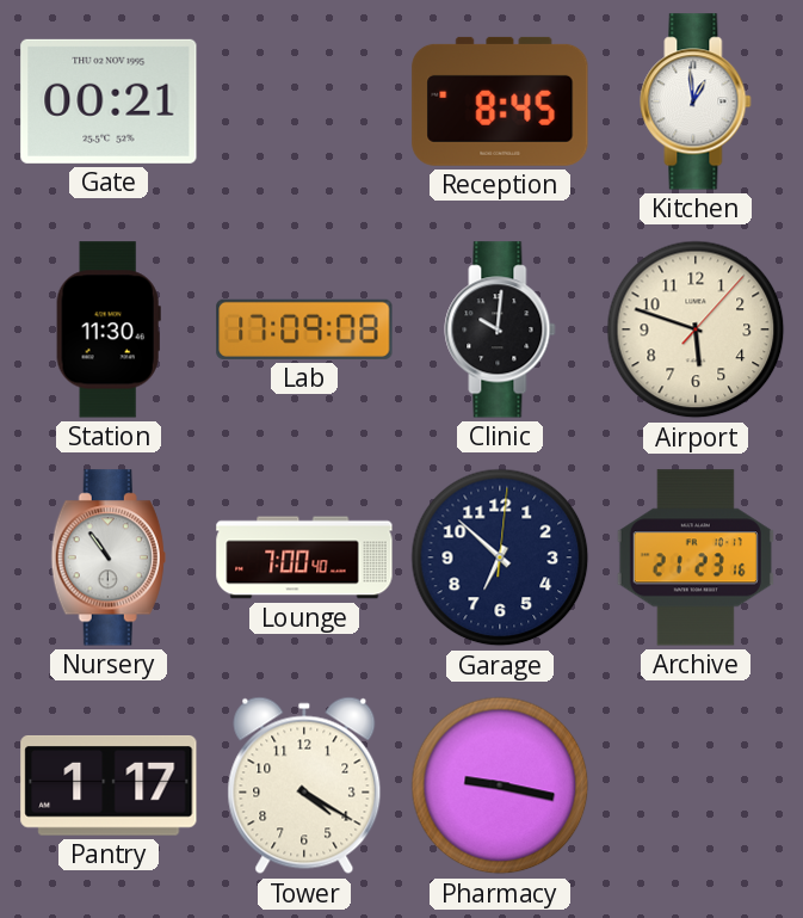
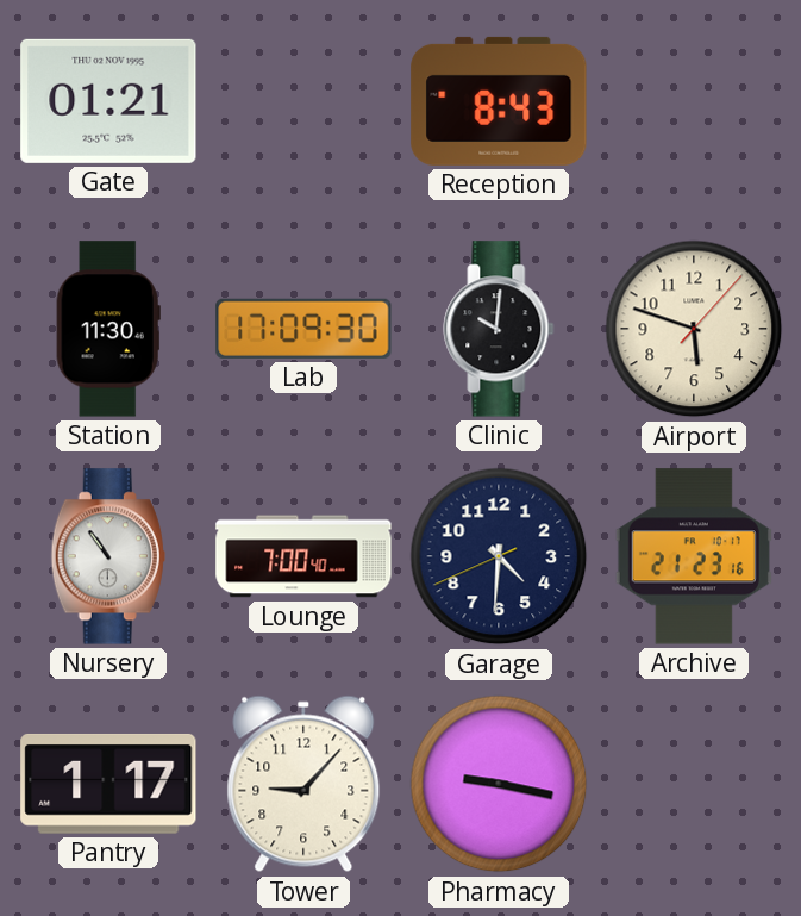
Gate: 00:21 -> 01:21 (108, 101)
Reception: 8:45 -> 8:43 (499, 101)
Kitchen: 12:59 -> none (696, 101)
Lab: 17:09:08 -> 17:09:30 (303, 329)
Garage: 6:52 -> 4:30 (499, 556)
Tower: 4:20 -> 9:07 (303, 784)
